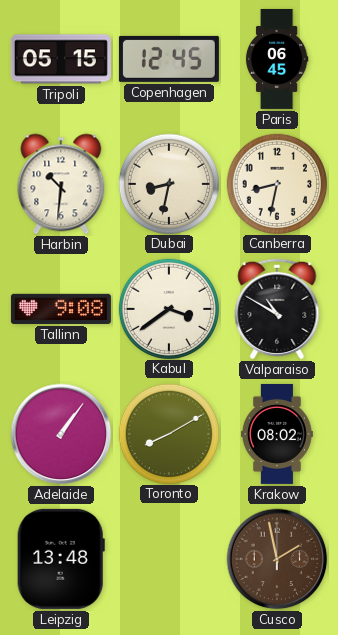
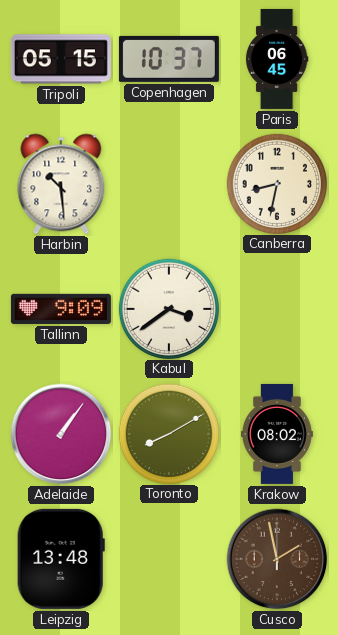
Copenhagen: 12:45 -> 10:37 (169, 59)
Harbin: 10:31 -> 10:29 (61, 184)
Dubai: 8:32 -> none (168, 183)
Tallinn: 9:08 -> 9:09 (61, 309)
Valparaiso: 10:50 -> none (277, 309)
